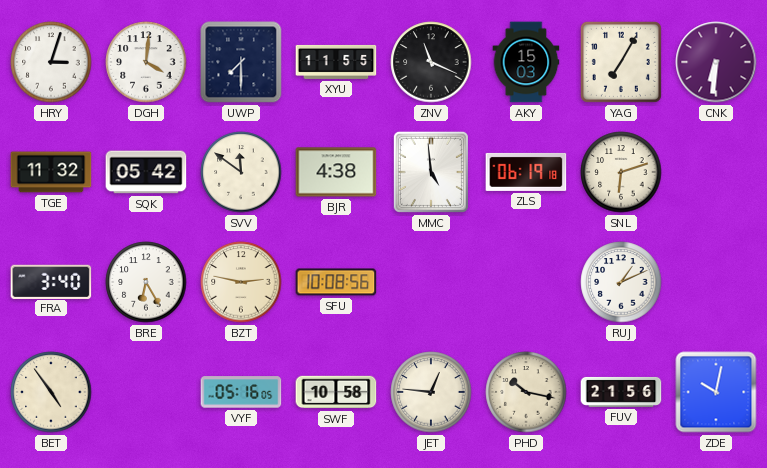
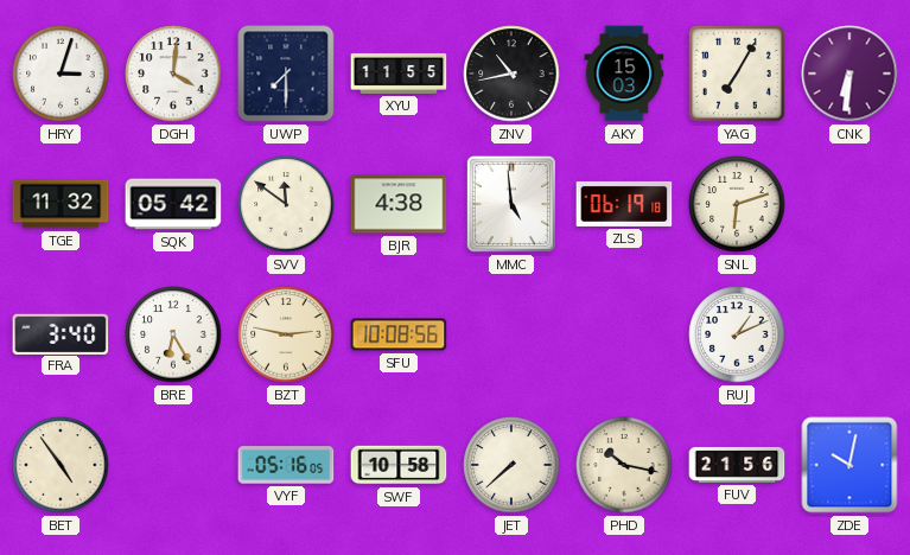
ZNV: 11:19 -> 10:43 (511, 74)
JET: 12:46 -> 7:38 (511, 465)
